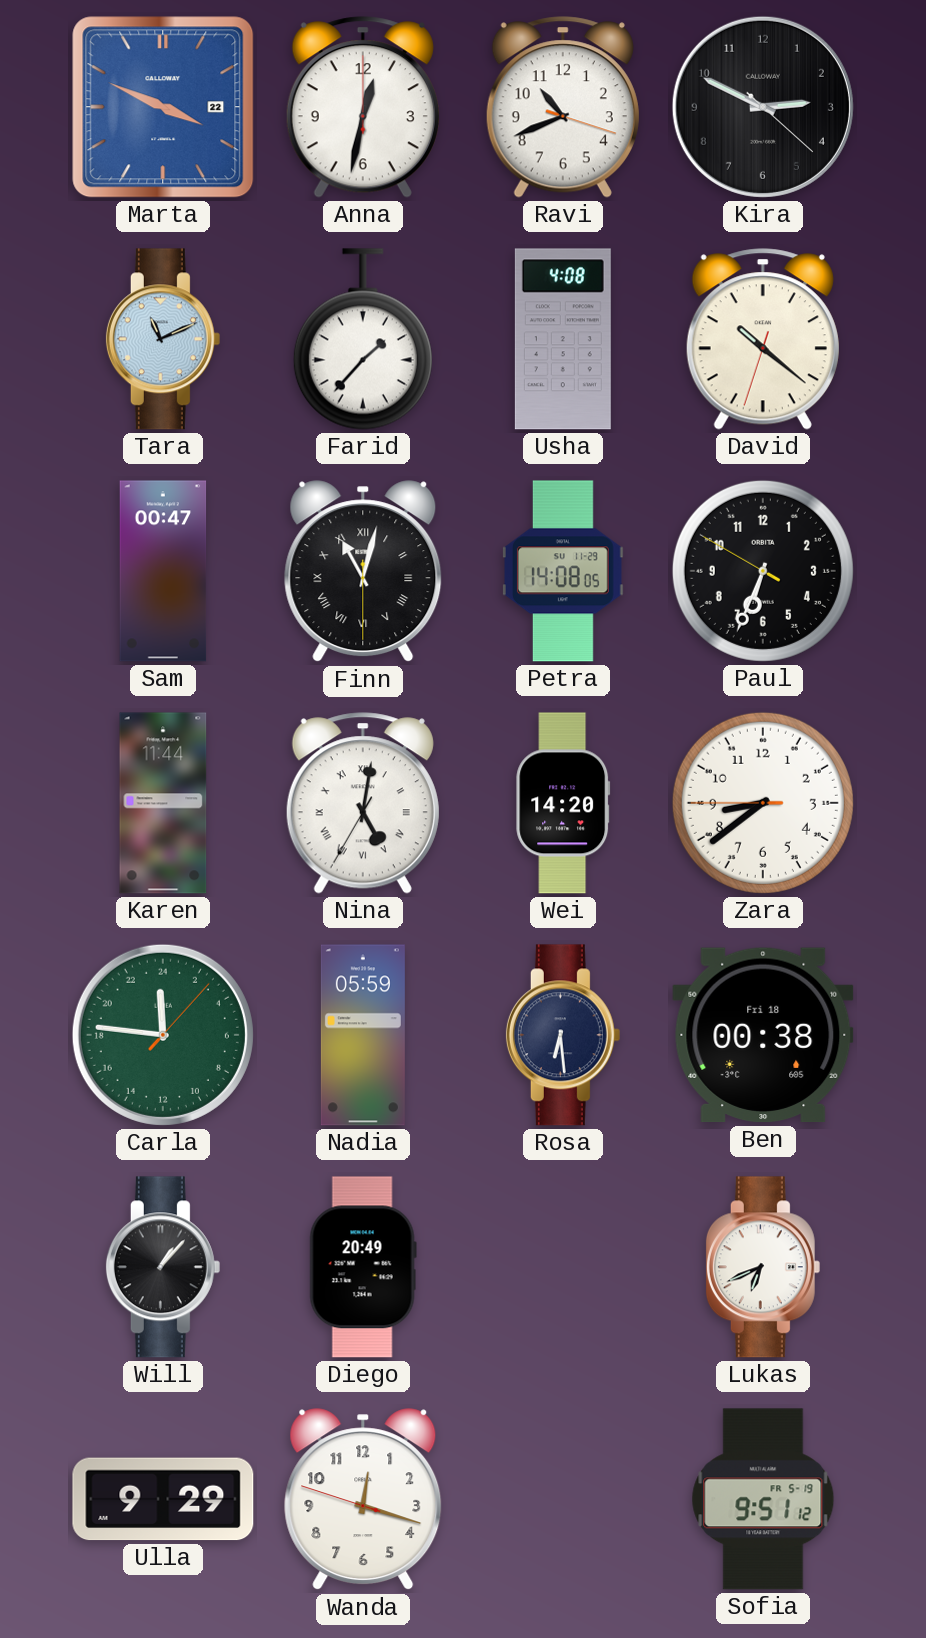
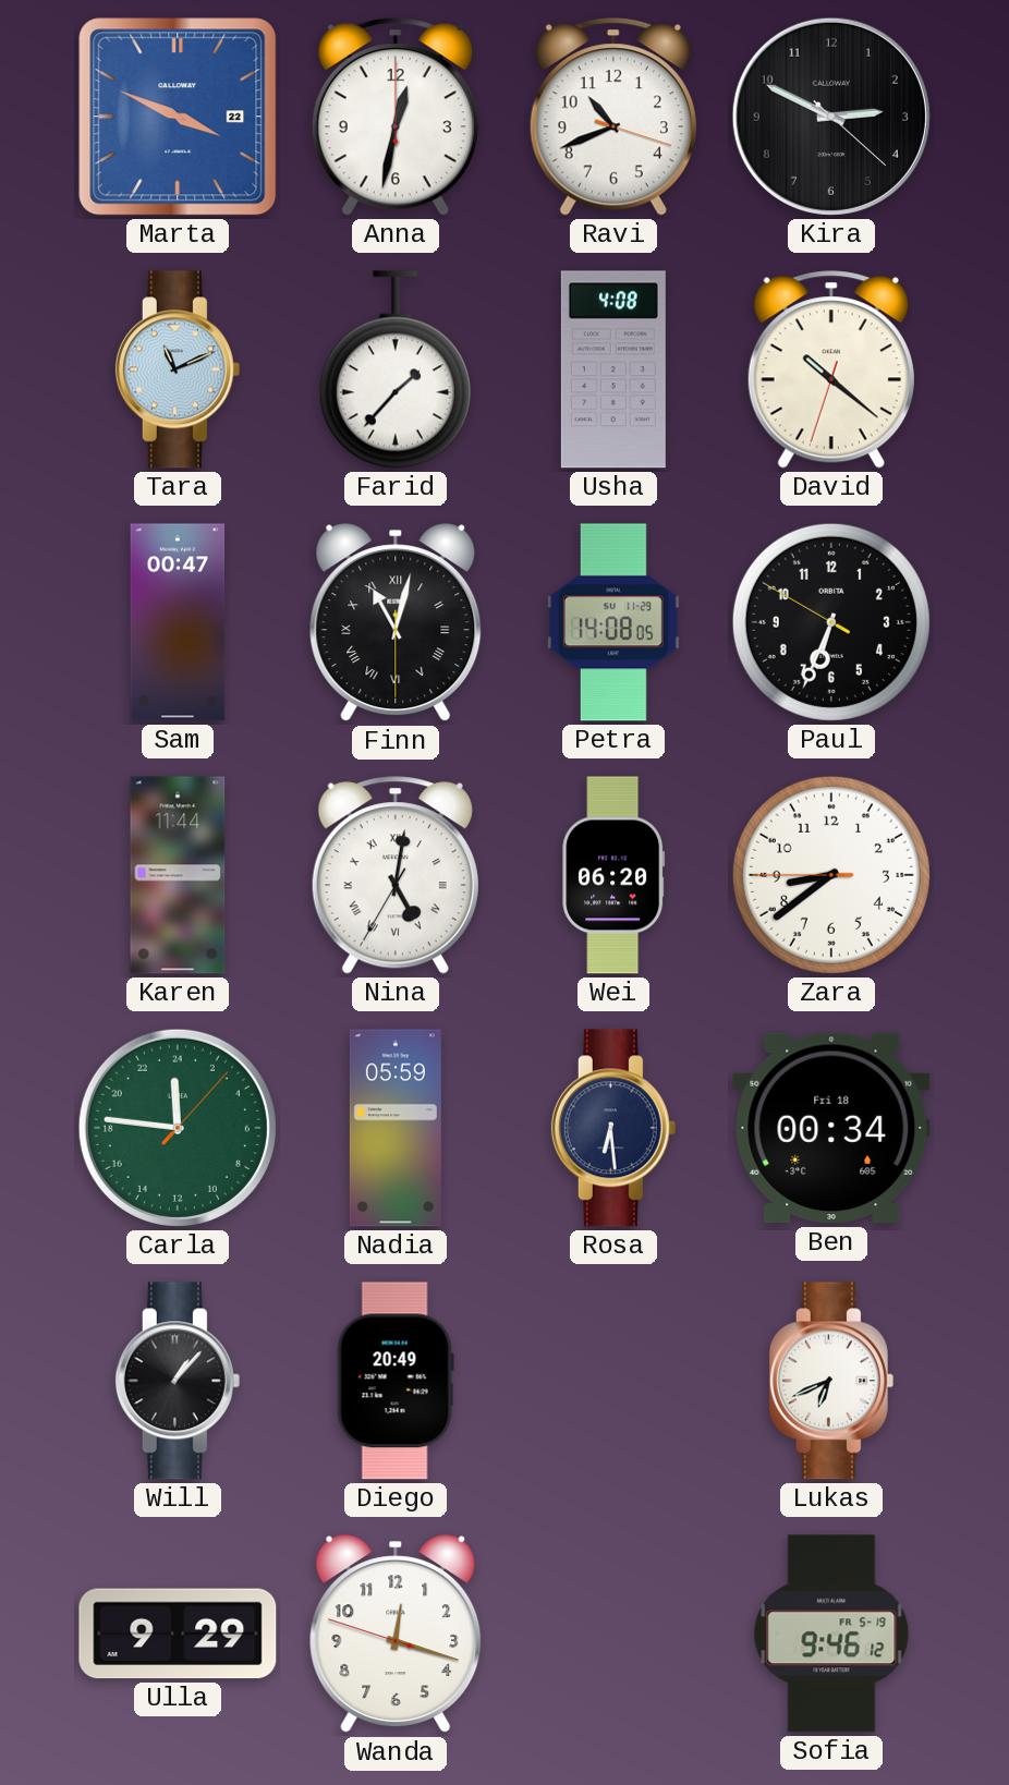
Wei: 14:20 -> 06:20 (613, 875)
Ben: 00:38 -> 00:34 (831, 1128)
Sofia: 9:51 -> 9:46 (831, 1634)
